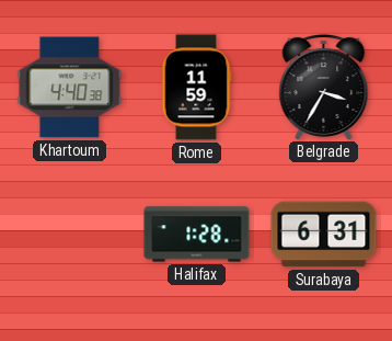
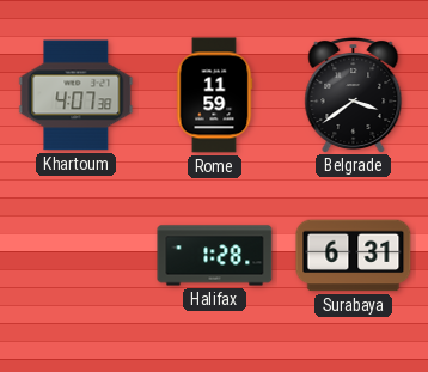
Khartoum: 4:40 -> 4:07 (77, 96)
Belgrade: 3:35 -> 3:39 (354, 94)
